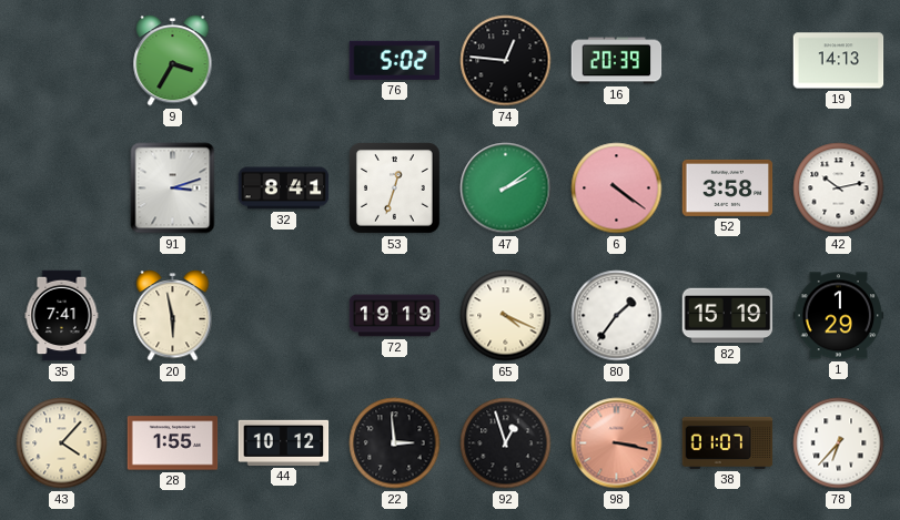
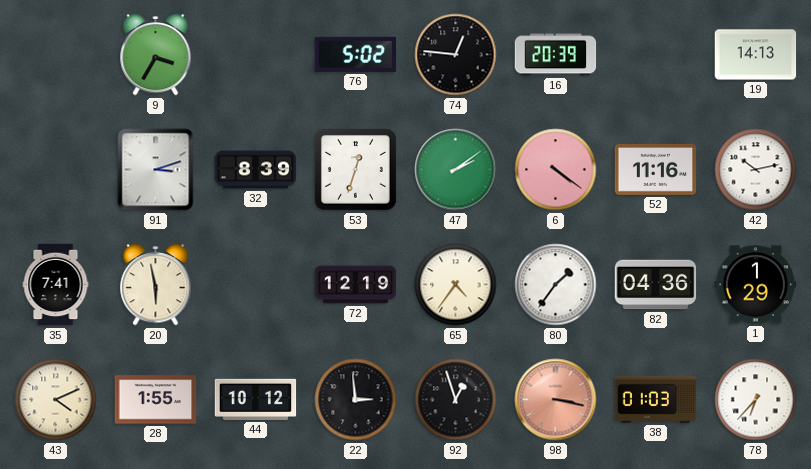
32: 8:41 -> 8:39 (256, 170)
52: 3:58 -> 11:16 (656, 169)
72: 19:19 -> 12:19 (356, 285)
65: 4:19 -> 4:36 (456, 285)
82: 15:19 -> 04:36 (656, 285)
43: 4:07 -> 4:11 (56, 400)
38: 01:07 -> 01:03 (656, 399)
